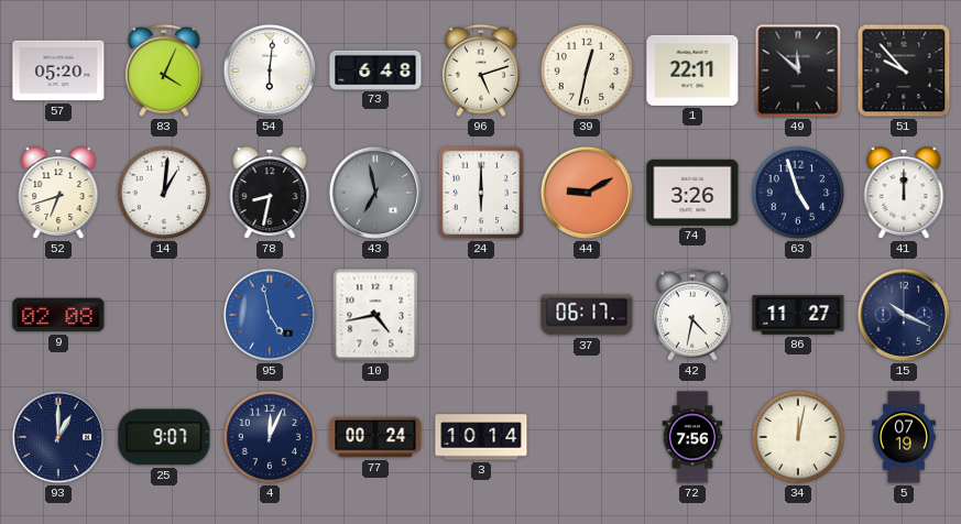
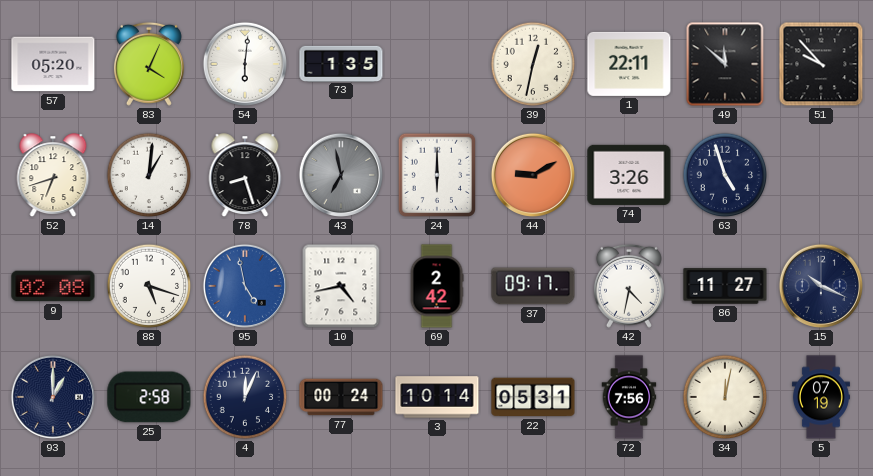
73: 6:48 -> 1:35 (341, 63)
96: 5:12 -> none (481, 70)
78: 8:32 -> 8:27 (245, 176)
41: 12:00 -> none (904, 194)
88: none -> 5:18 (149, 286)
69: none -> 2:42 (437, 286)
37: 06:17 -> 09:17 (533, 286)
25: 9:07 -> 2:58 (149, 397)
22: none -> 05:31 (533, 397)
